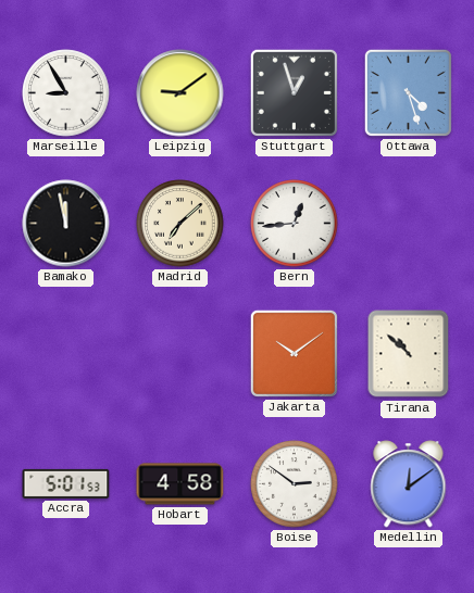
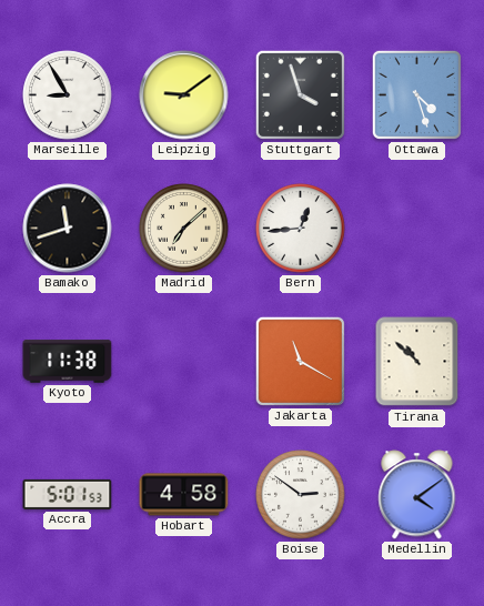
Stuttgart: 12:57 -> 3:57 (300, 94)
Bamako: 11:58 -> 11:42 (68, 229)
Kyoto: none -> 11:38 (68, 362)
Jakarta: 10:09 -> 11:20 (300, 361)
Medellin: 12:09 -> 4:09 (417, 495)
